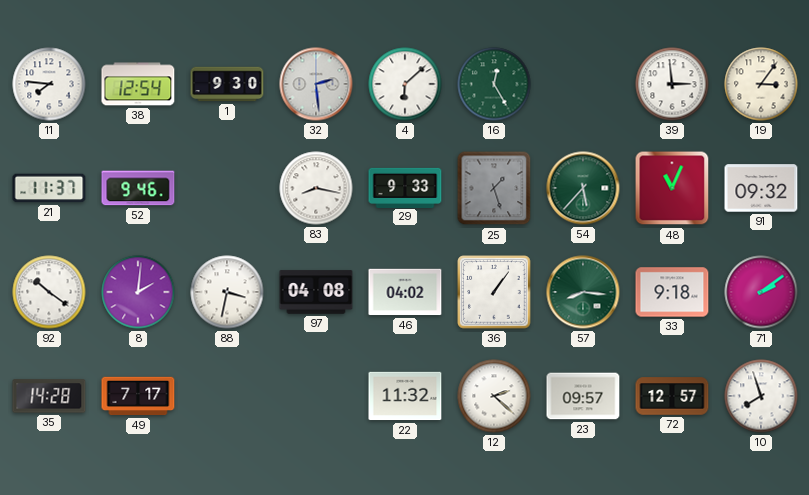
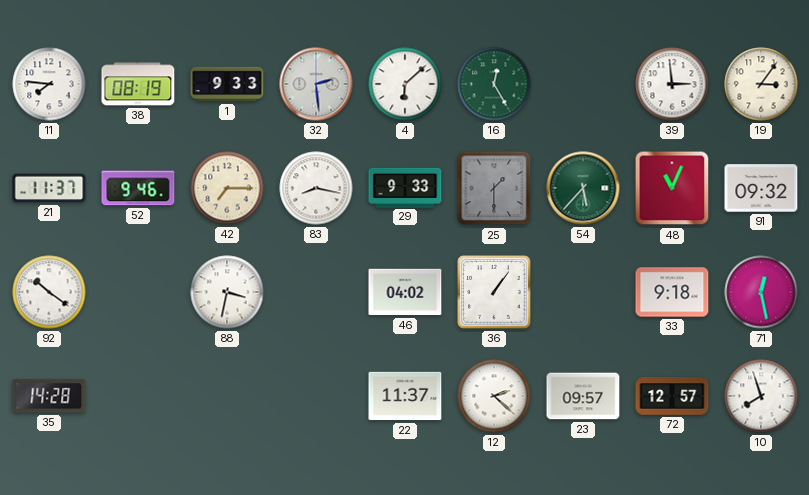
38: 12:54 -> 08:19 (138, 84)
1: 9:30 -> 9:33 (227, 84)
42: none -> 7:15 (227, 188)
25: 1:27 -> 1:30 (494, 188)
8: 2:01 -> none (138, 292)
97: 04:08 -> none (316, 292)
57: 8:16 -> none (583, 292)
71: 2:09 -> 12:28 (761, 292)
49: 7:17 -> none (138, 396)
22: 11:32 -> 11:37 (405, 396)
